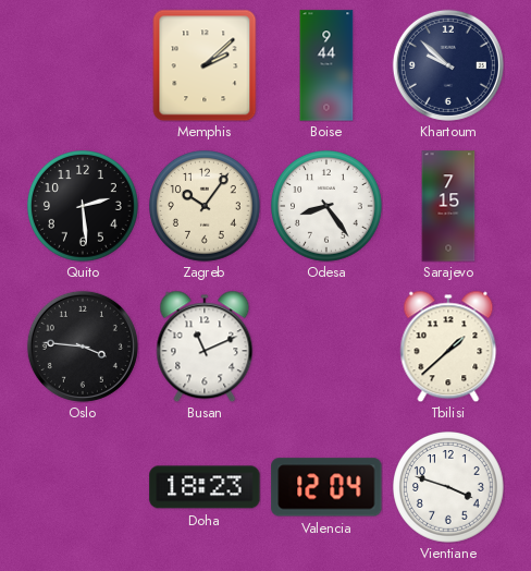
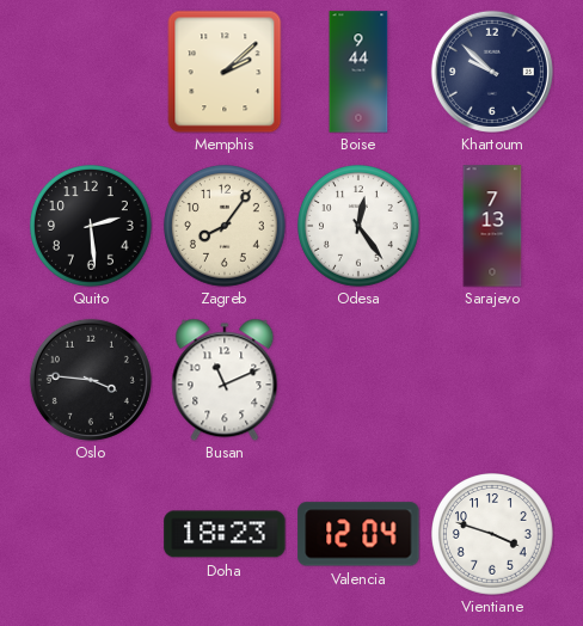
Zagreb: 10:06 -> 8:06 (226, 227)
Odesa: 8:24 -> 12:24 (360, 227)
Sarajevo: 7:15 -> 7:13 (492, 226)
Tbilisi: 1:38 -> none (448, 347)
